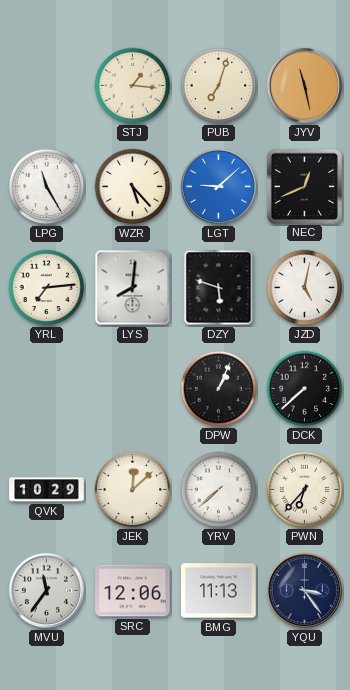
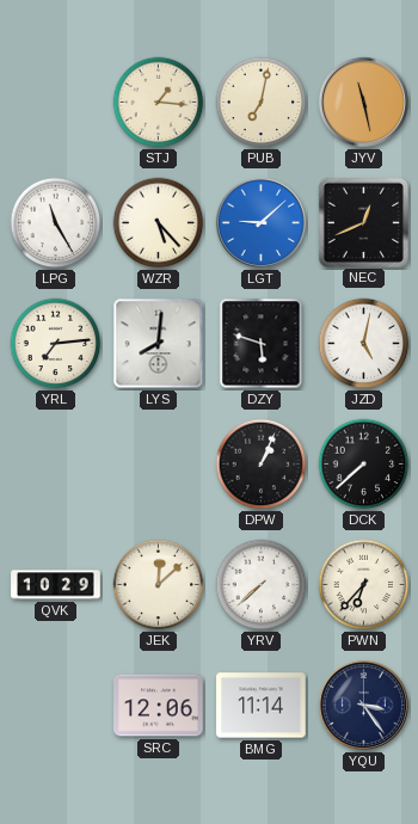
PUB: 7:03 -> 7:02 (262, 103)
MVU: 11:36 -> none (46, 590)
BMG: 11:13 -> 11:14 (262, 706)
